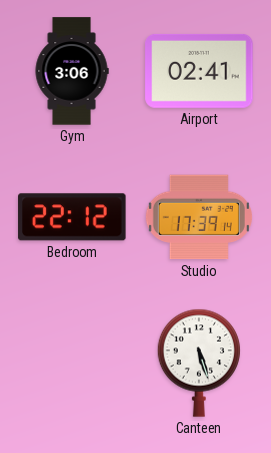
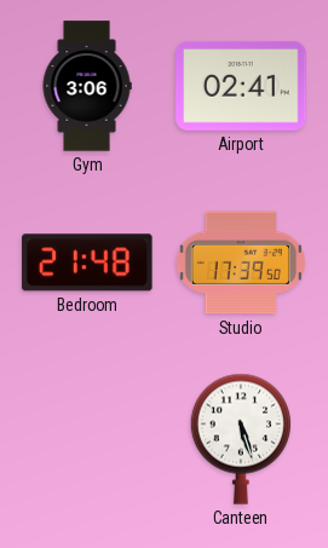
Bedroom: 22:12 -> 21:48 (87, 263)
Studio: 17:39:14 -> 17:39:50 (241, 263)
